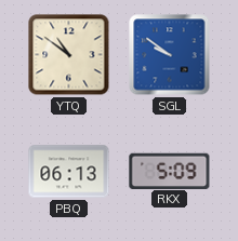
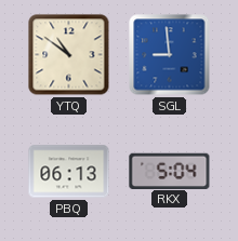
SGL: 9:51 -> 8:59 (170, 55)
RKX: 5:09 -> 5:04 (170, 171)
